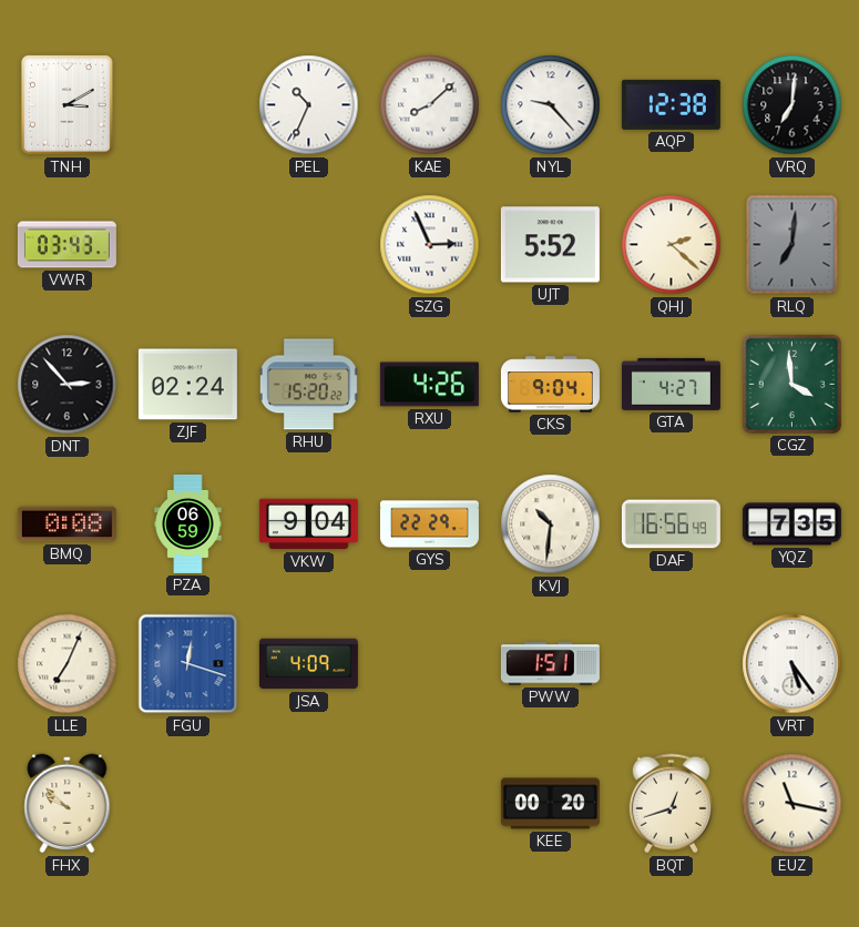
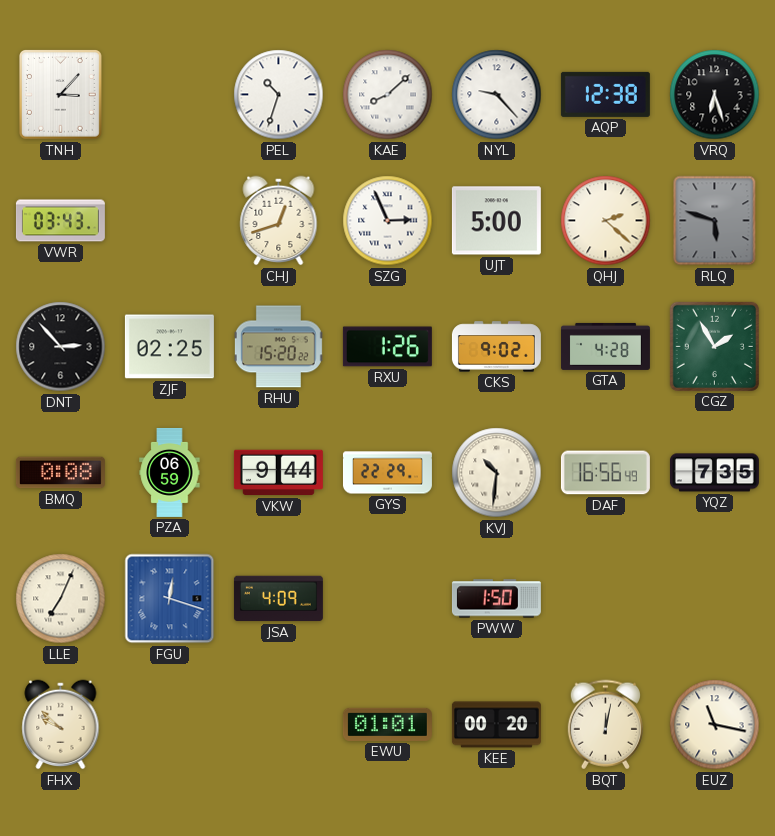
TNH: 3:10 -> 3:07 (61, 95)
PEL: 10:34 -> 10:33 (279, 95)
VRQ: 7:01 -> 6:27 (715, 95)
CHJ: none -> 12:42 (279, 221)
UJT: 5:52 -> 5:00 (496, 221)
RLQ: 7:01 -> 5:48 (715, 221)
ZJF: 02:24 -> 02:25 (169, 347)
RXU: 4:26 -> 1:26 (387, 347)
CKS: 9:04 -> 9:02 (496, 347)
GTA: 4:27 -> 4:28 (605, 346)
CGZ: 3:59 -> 1:55 (714, 346)
VKW: 9:04 -> 9:44 (278, 473)
PWW: 1:51 -> 1:50 (496, 599)
VRT: 5:24 -> none (792, 664)
EWU: none -> 01:01 (387, 724)
BQT: 12:42 -> 12:02 (605, 725)
